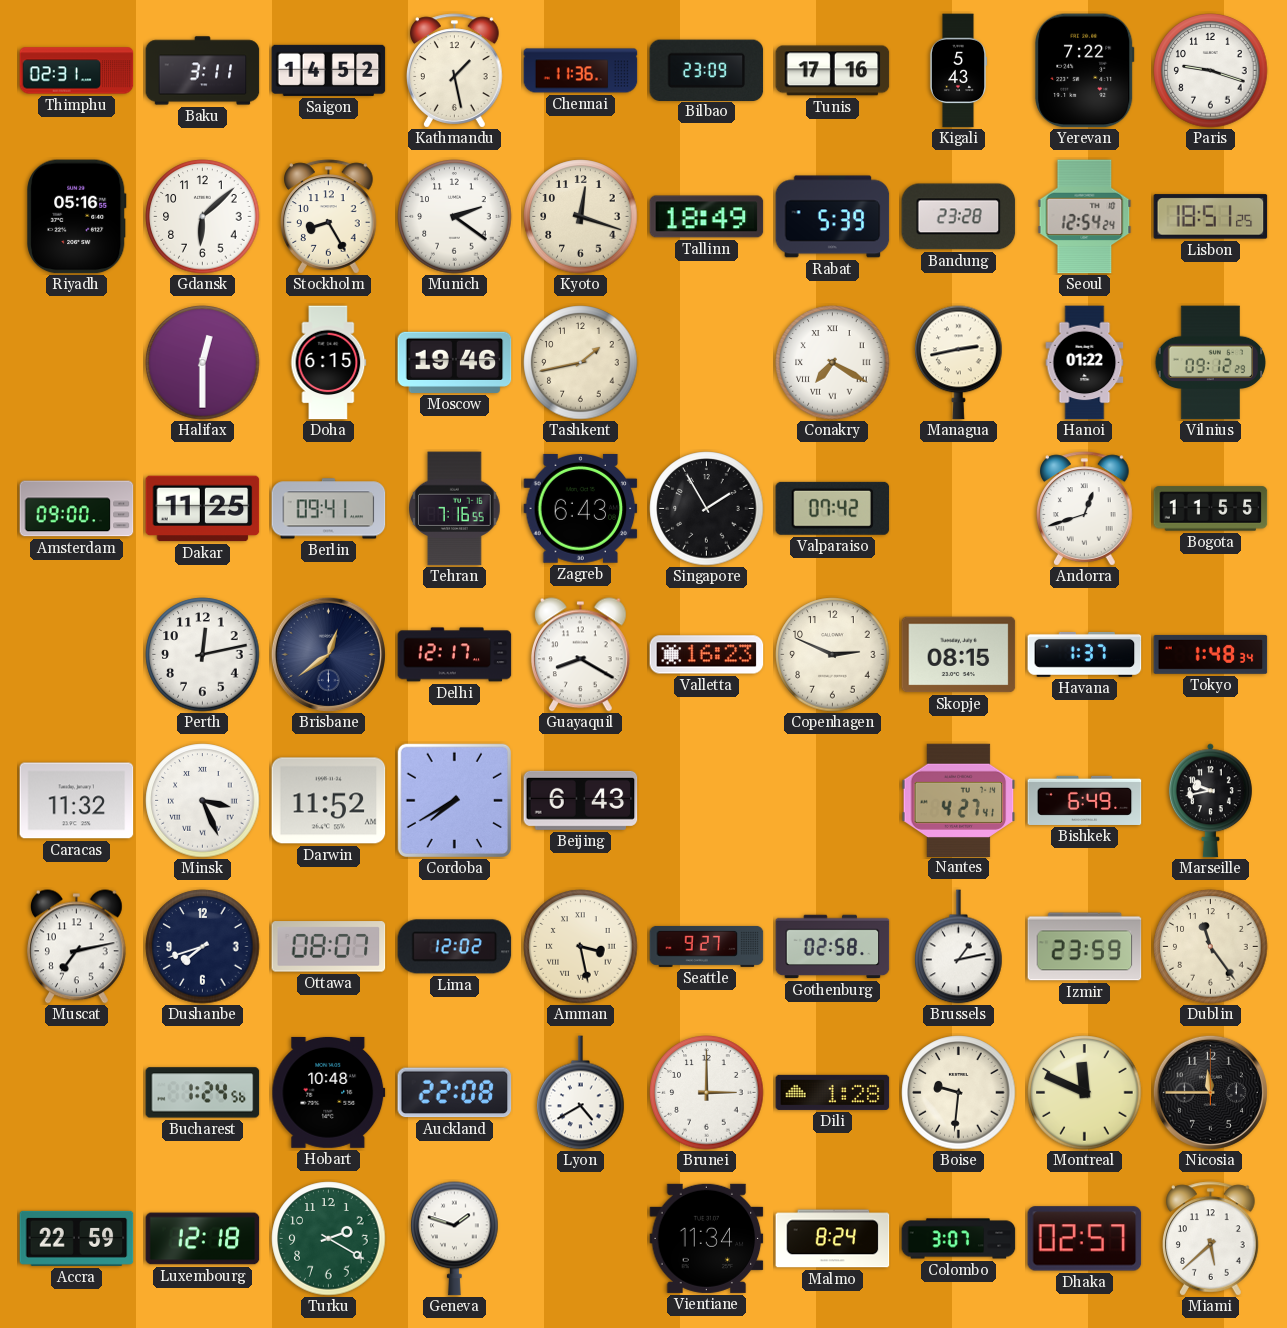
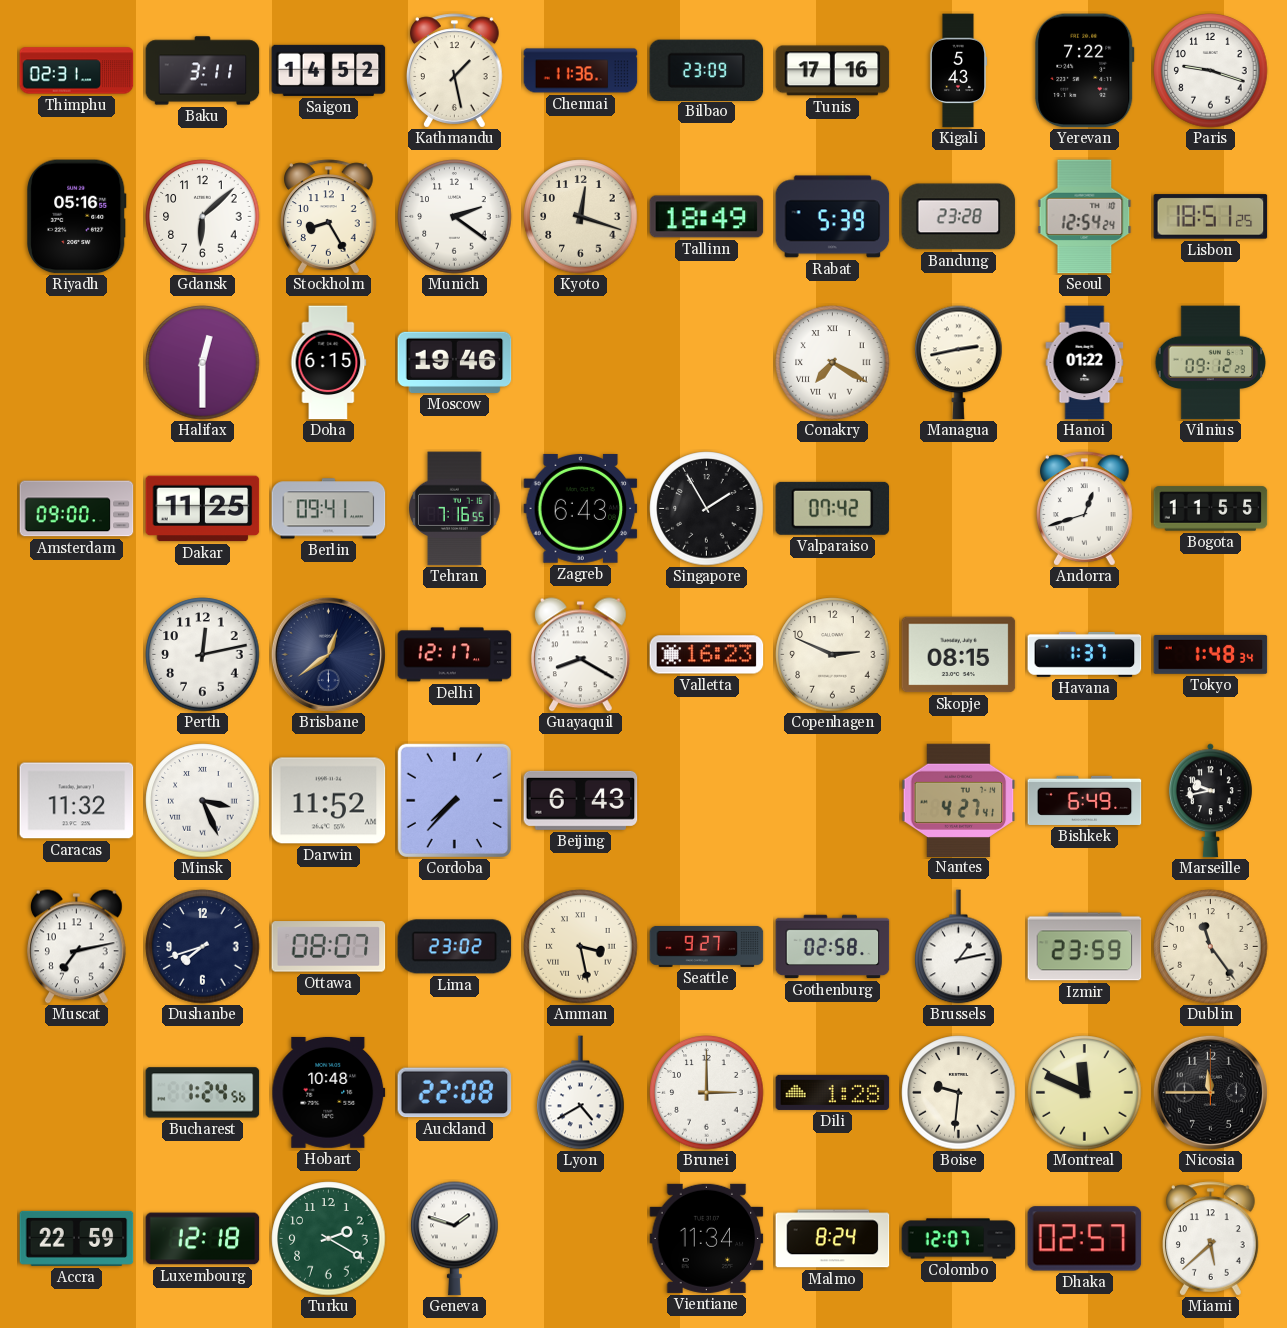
Tashkent: 1:43 -> none (581, 363)
Cordoba: 7:40 -> 7:37 (454, 800)
Lima: 12:02 -> 23:02 (455, 947)
Colombo: 3:07 -> 12:07 (959, 1239)
